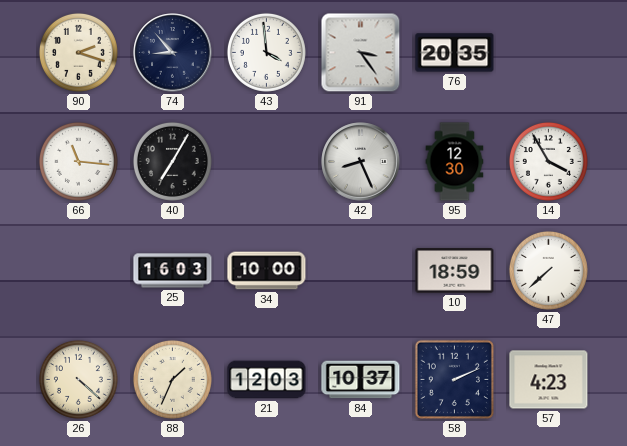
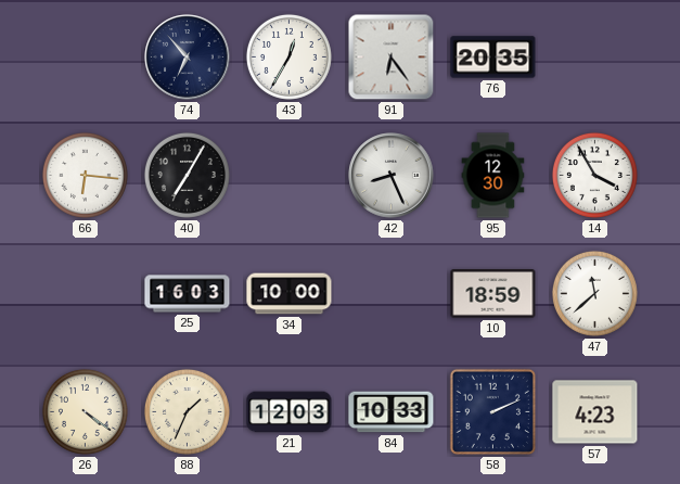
90: 2:18 -> none (78, 52)
74: 8:53 -> 6:53 (188, 58)
43: 3:59 -> 12:35 (288, 56)
91: 3:24 -> 6:24 (392, 58)
66: 11:16 -> 6:16 (85, 175)
47: 7:38 -> 11:38 (594, 293)
26: 4:22 -> 4:21 (85, 411)
84: 10:37 -> 10:33 (392, 412)
